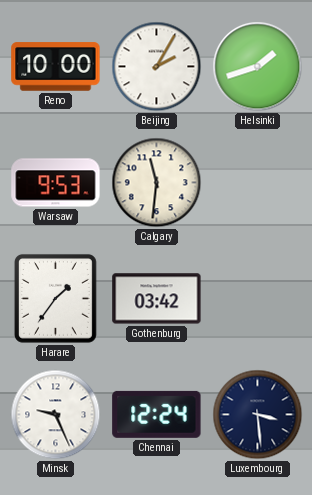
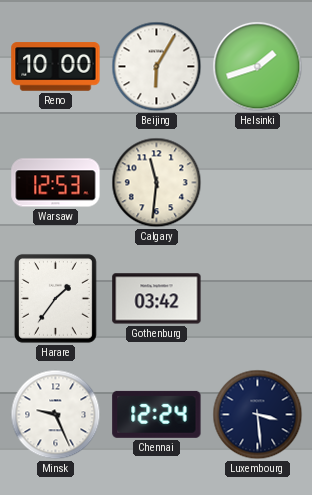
Beijing: 2:05 -> 6:05 (157, 67)
Warsaw: 9:53 -> 12:53 (56, 183)
